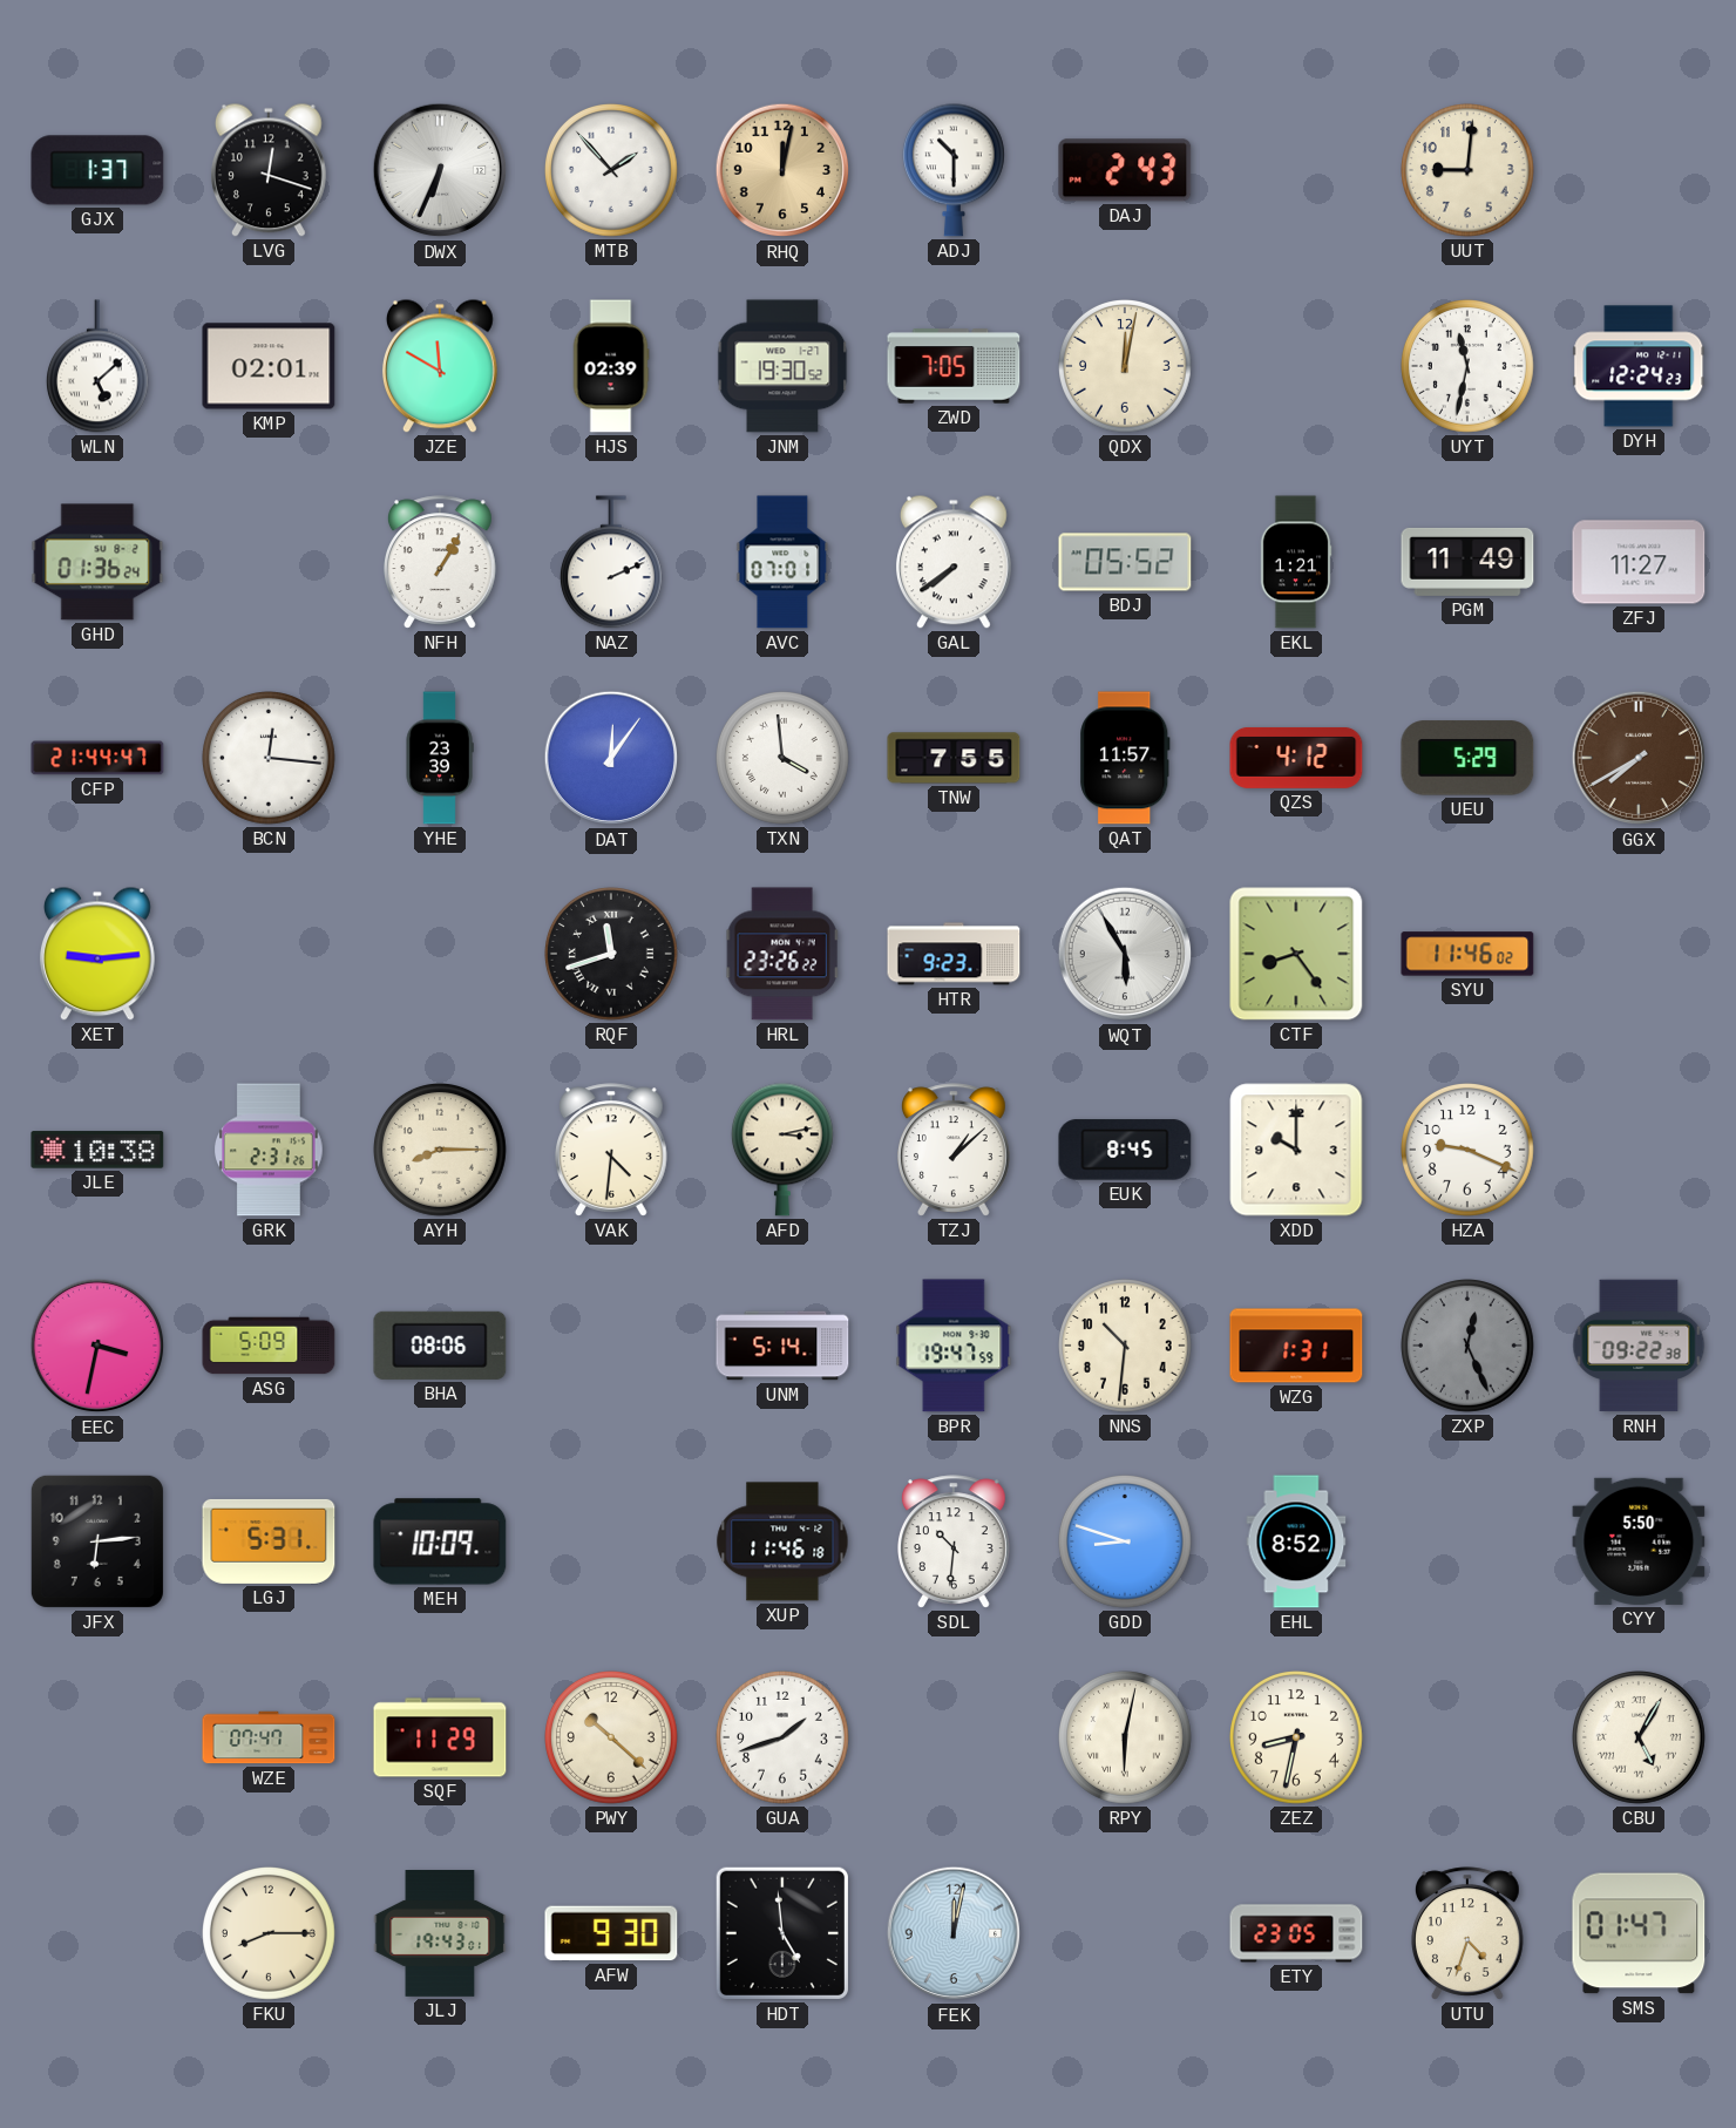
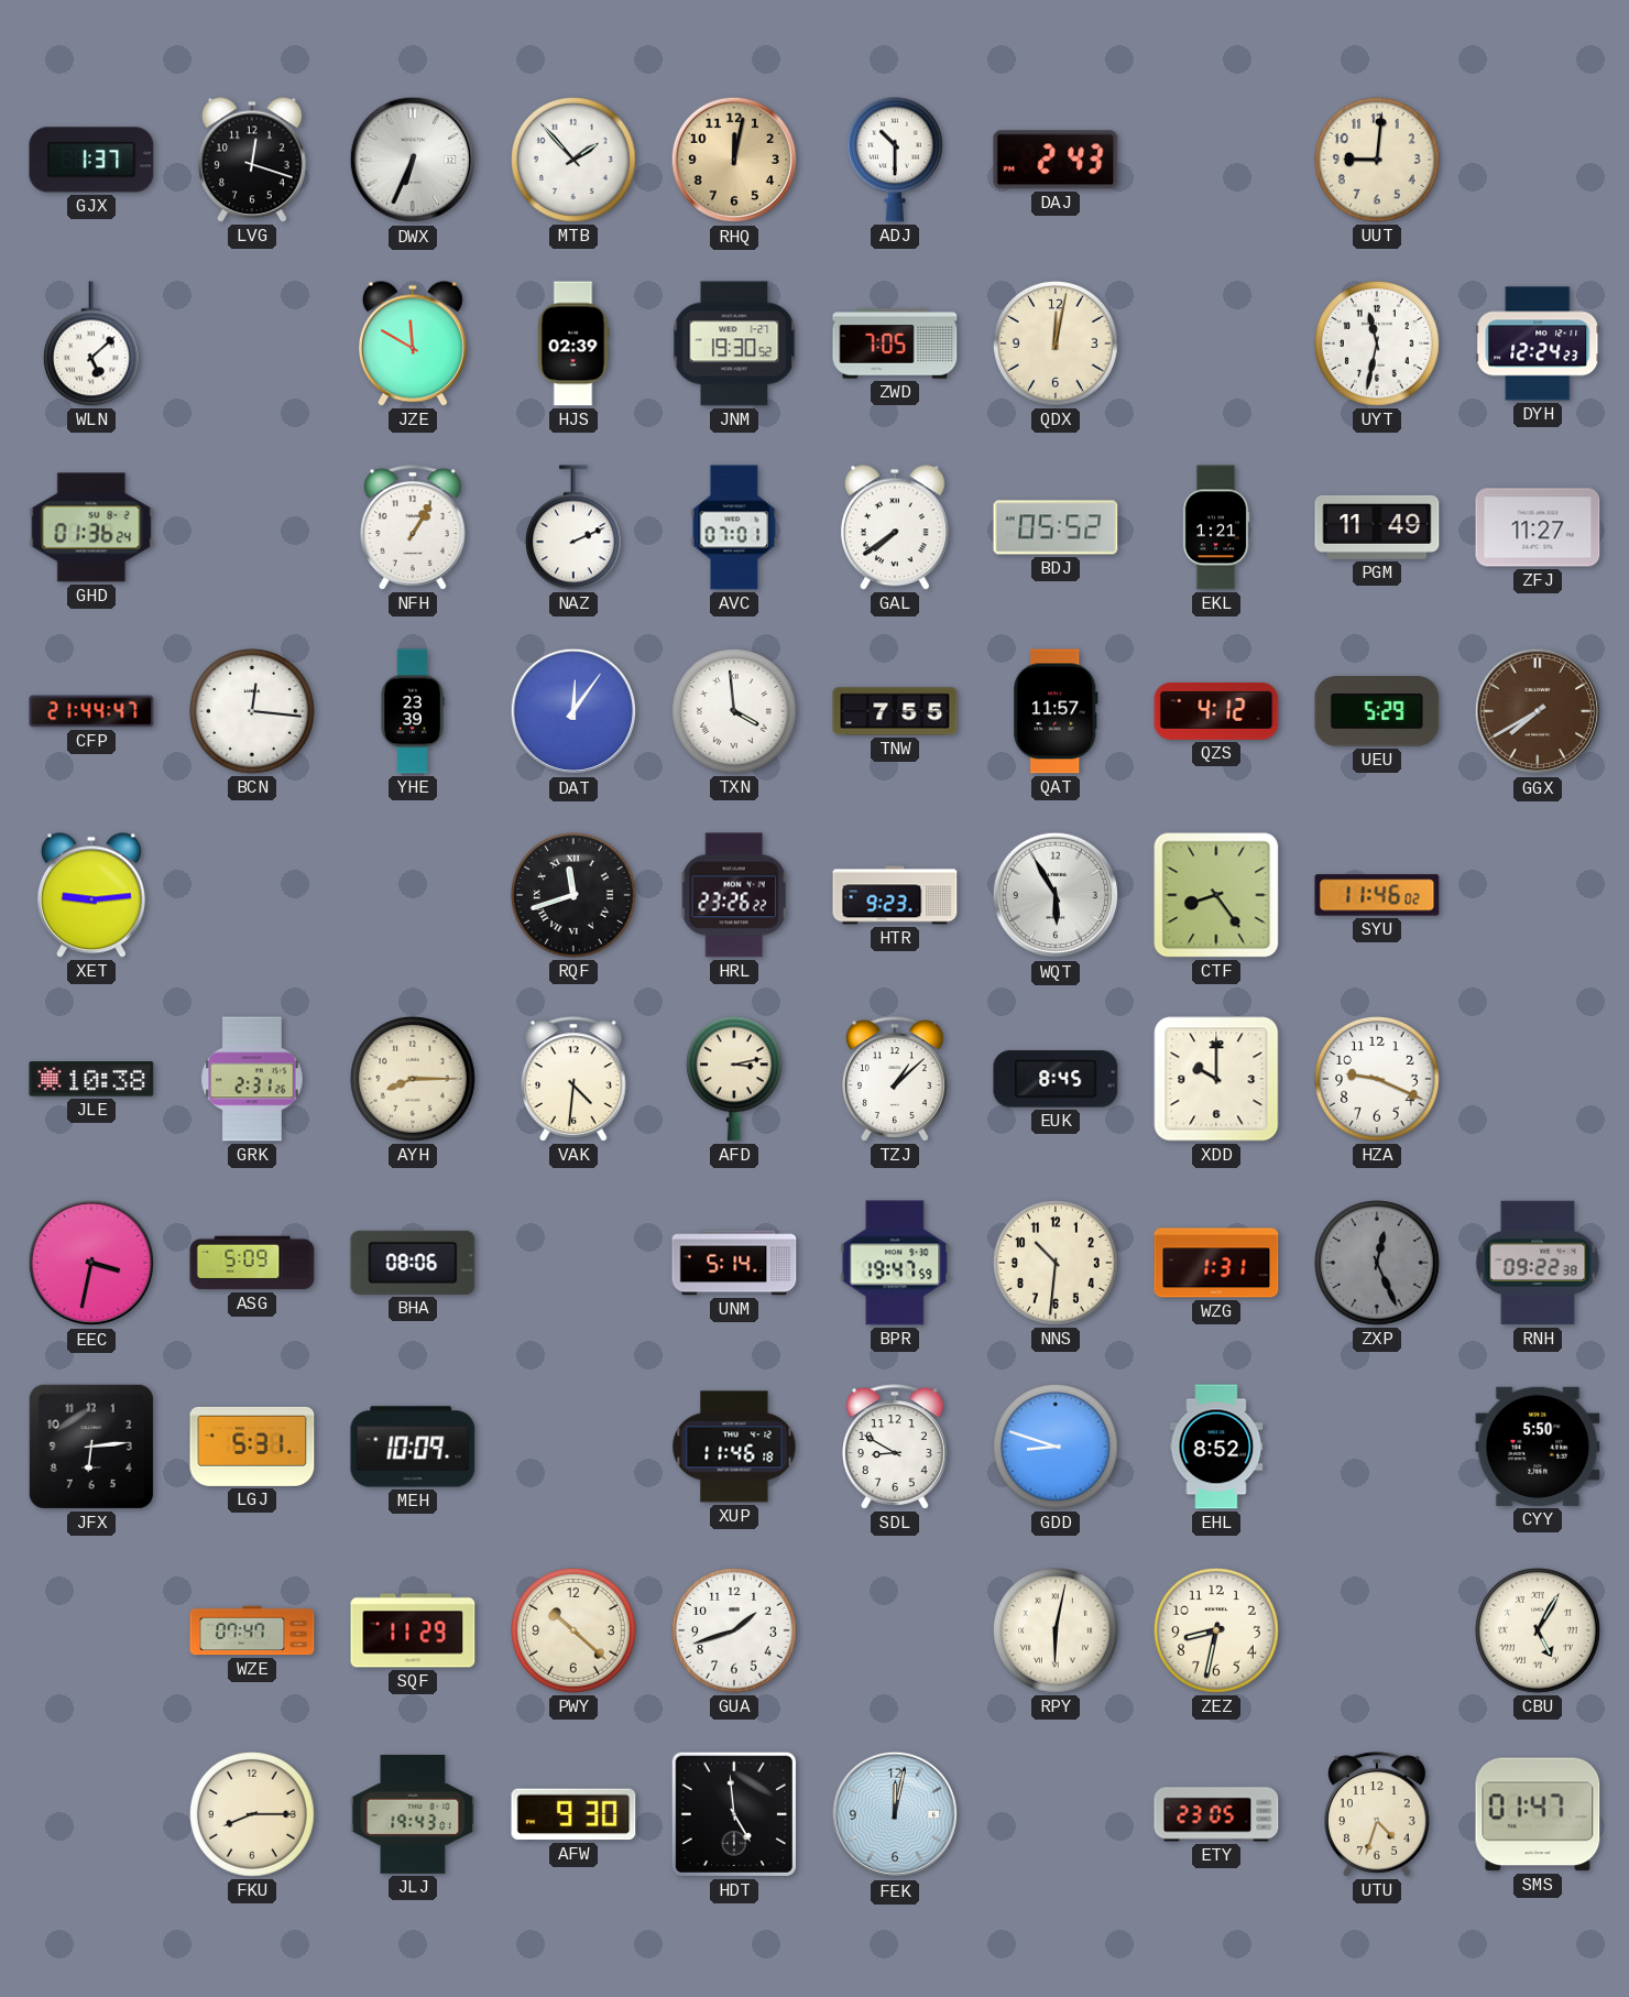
KMP: 02:01 -> none (269, 366)
SDL: 10:31 -> 8:50 (896, 1447)
